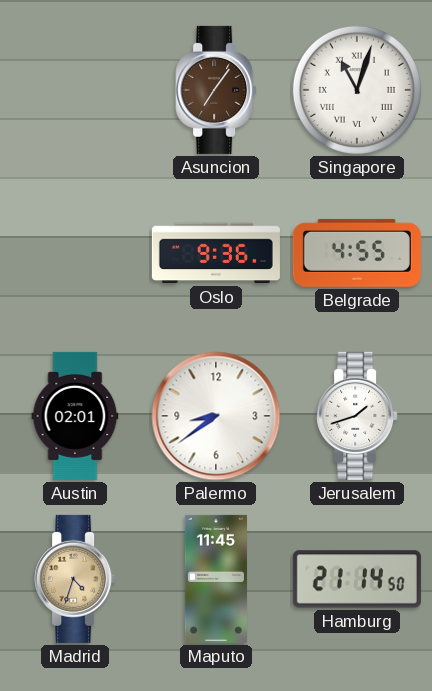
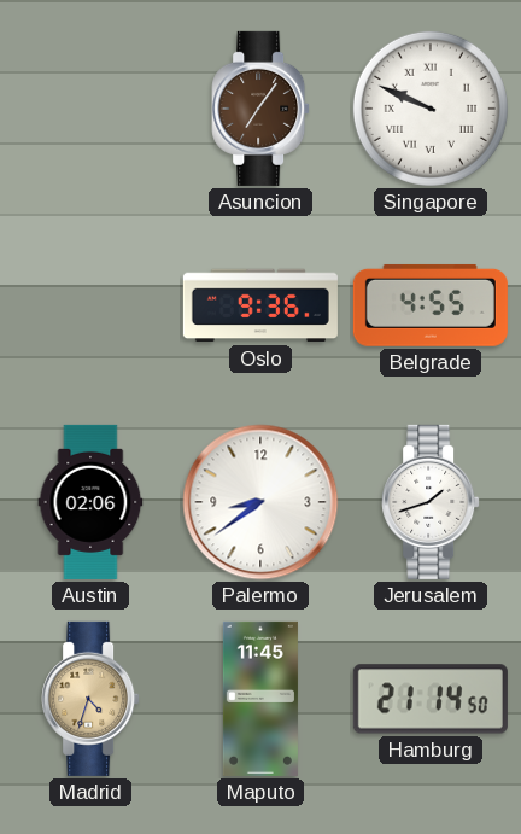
Singapore: 11:03 -> 9:49 (431, 109)
Austin: 02:01 -> 02:06 (90, 502)
